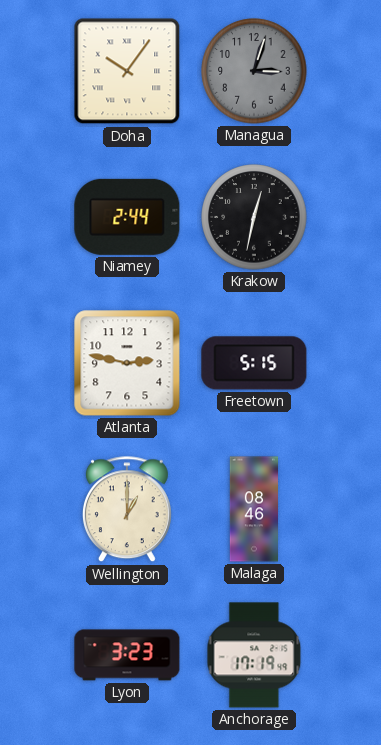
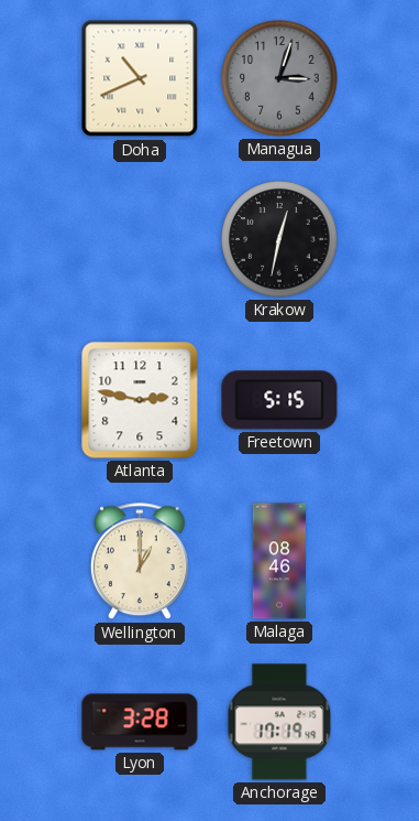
Doha: 10:06 -> 10:41 (140, 78)
Niamey: 2:44 -> none (127, 217)
Lyon: 3:23 -> 3:28 (140, 722)
